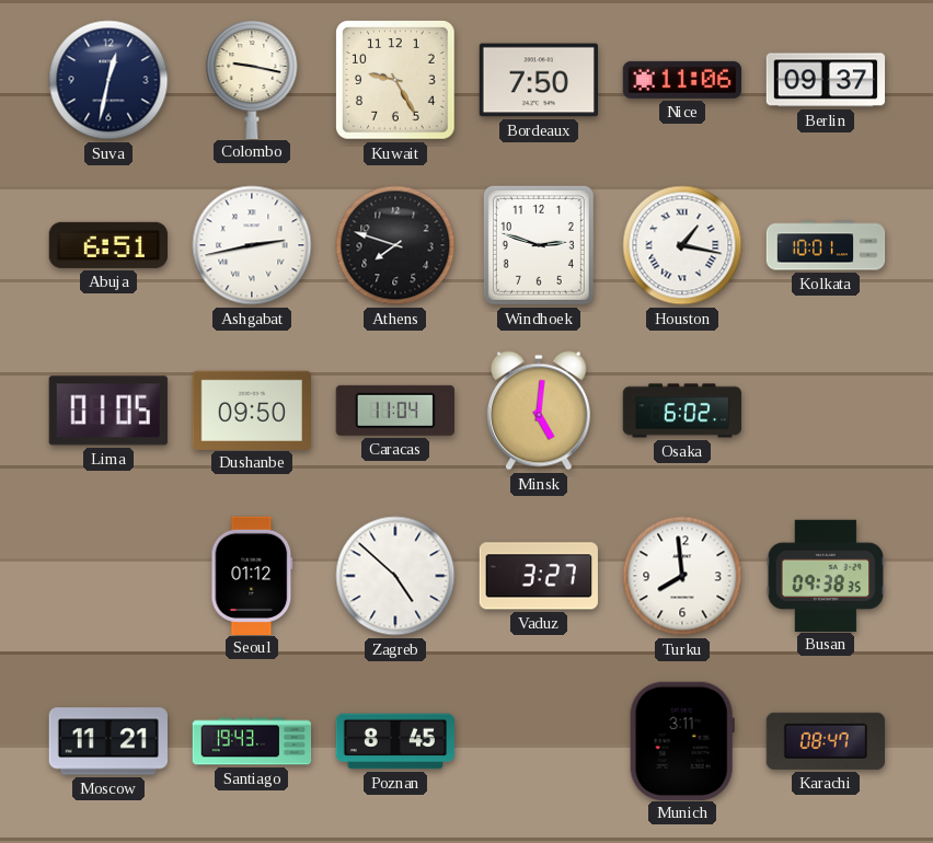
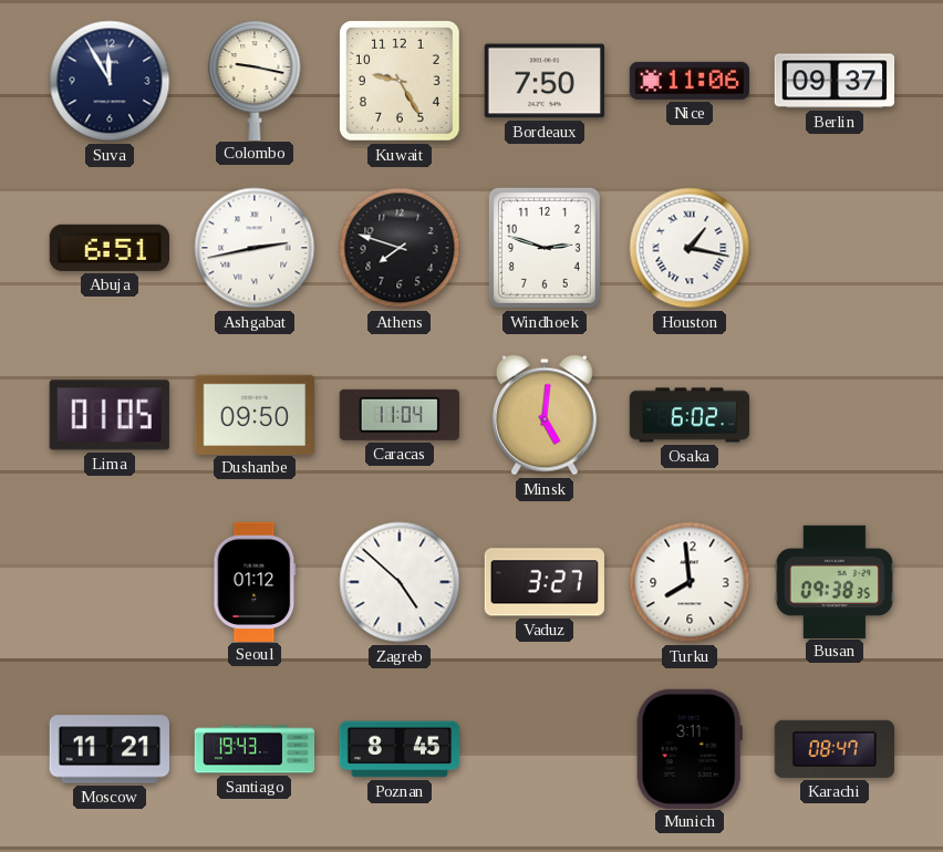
Suva: 12:32 -> 11:55 (110, 81)
Kolkata: 10:01 -> none (826, 245)
